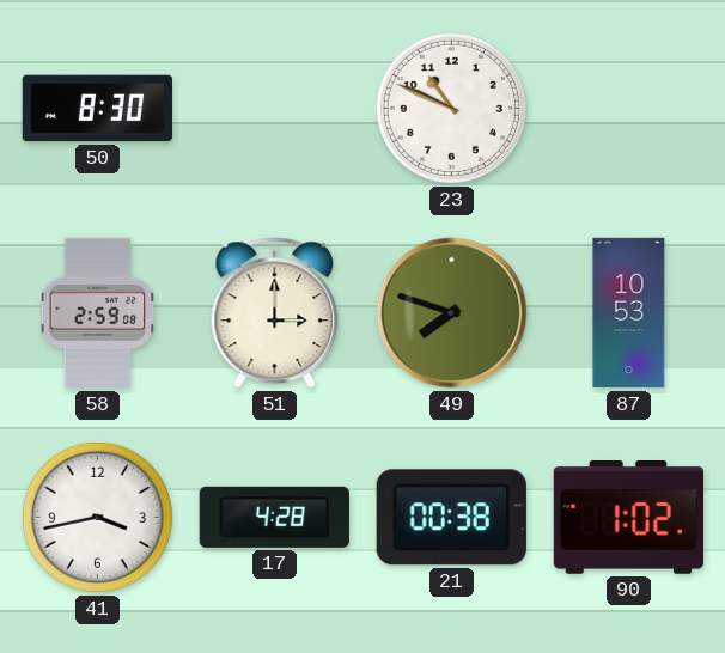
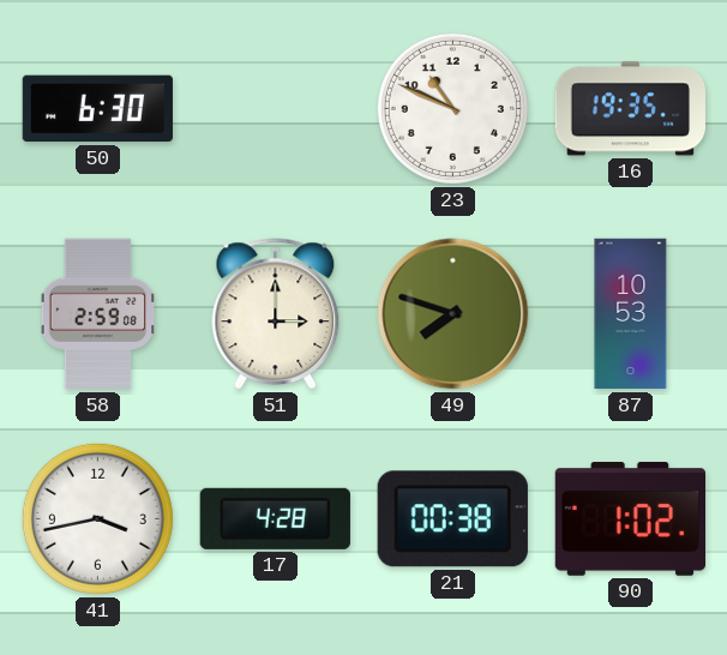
50: 8:30 -> 6:30 (97, 109)
16: none -> 19:35 (630, 109)
